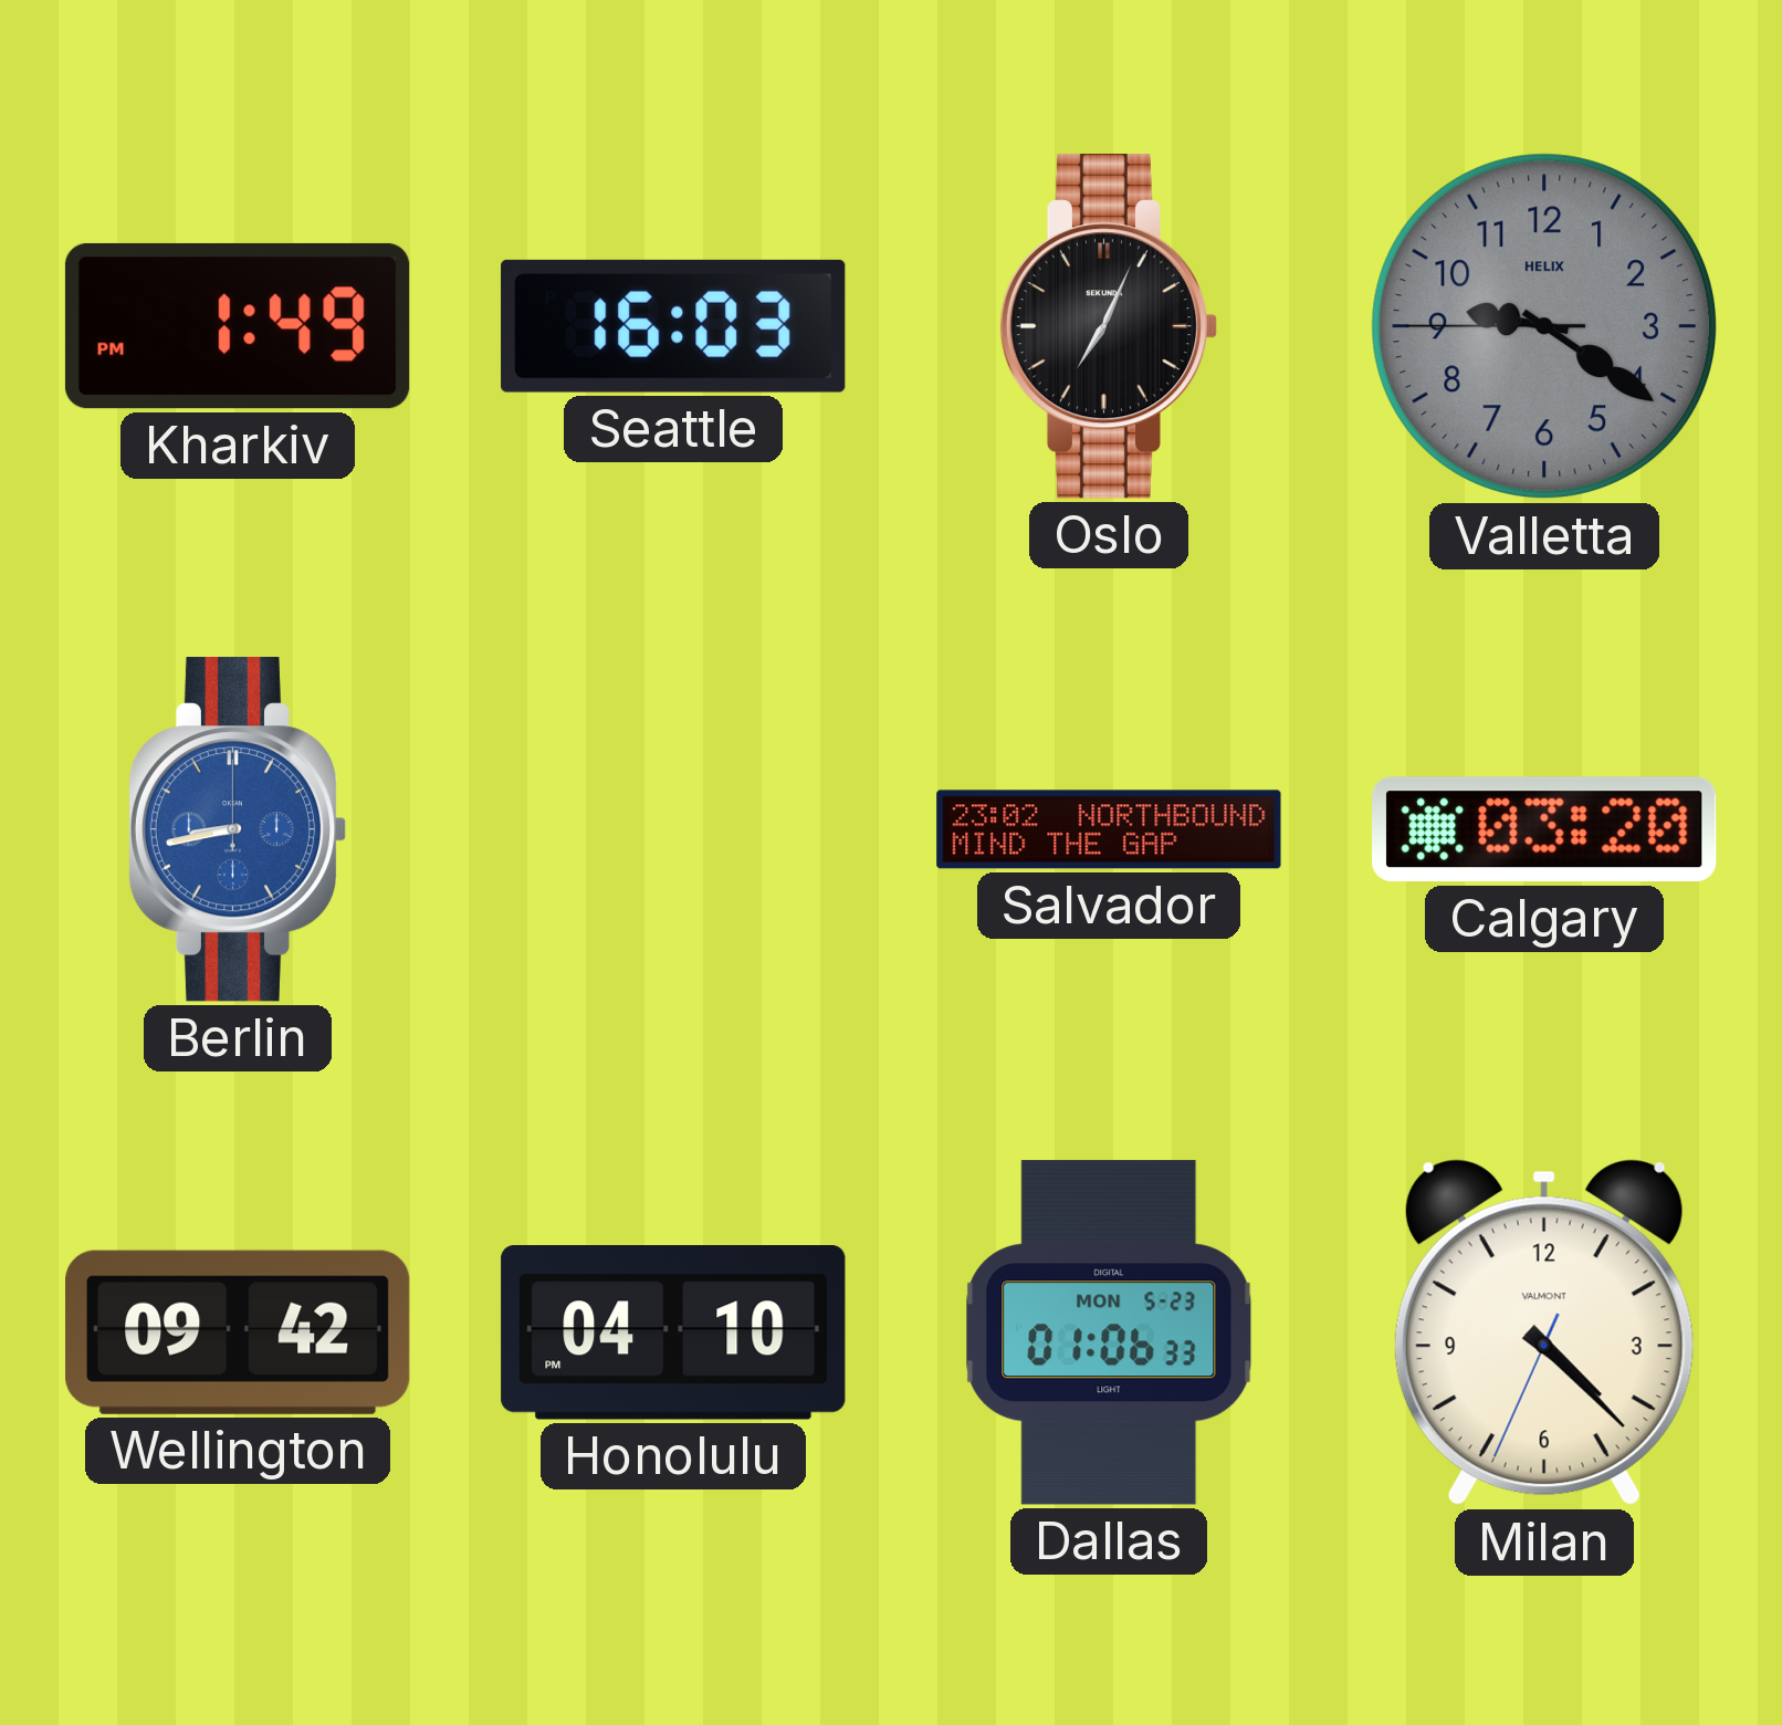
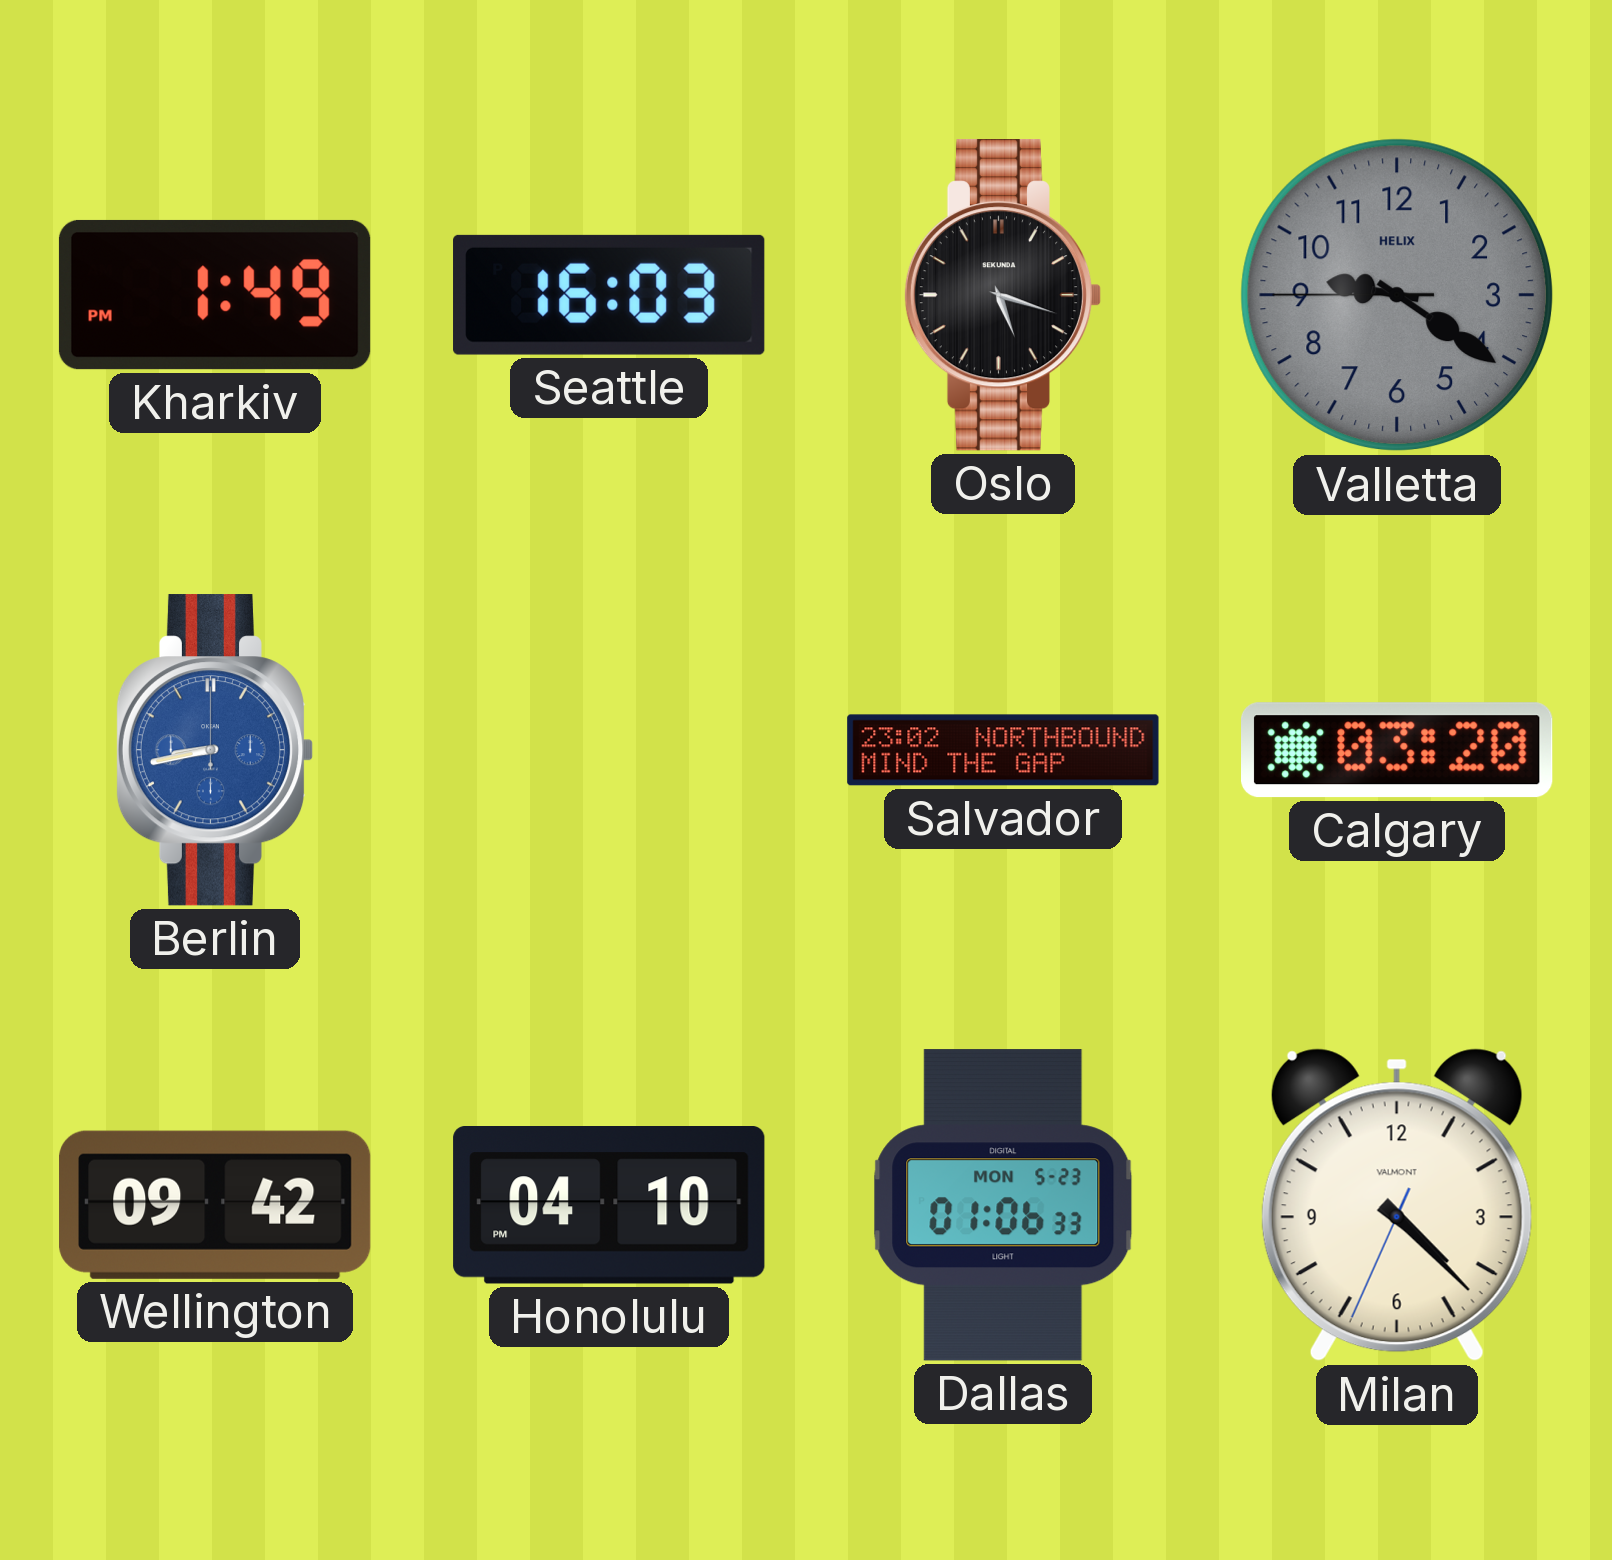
Oslo: 7:04 -> 5:18 (1003, 295)
